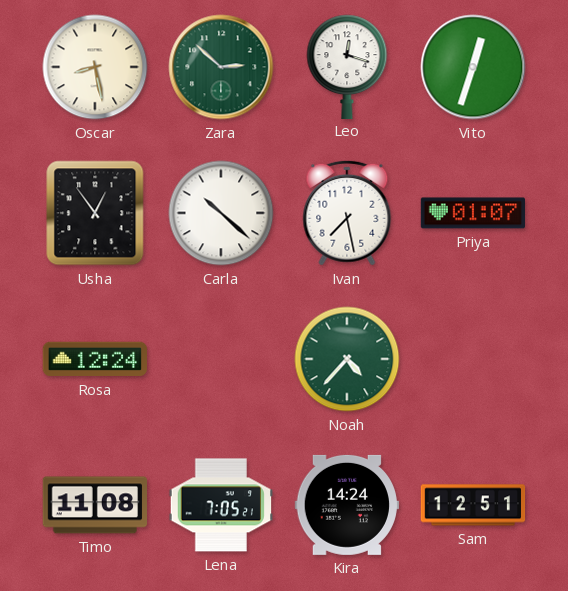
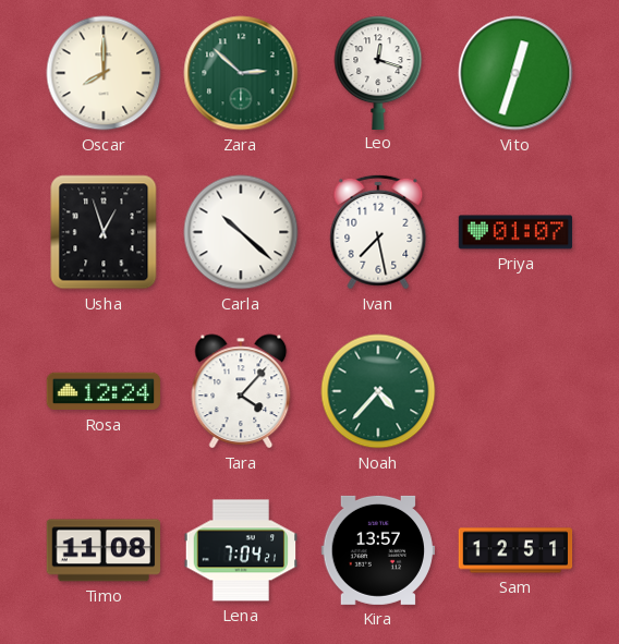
Oscar: 8:28 -> 8:00 (104, 73)
Usha: 12:54 -> 12:57 (104, 232)
Tara: none -> 4:07 (241, 391)
Lena: 7:05 -> 7:04 (240, 550)
Kira: 14:24 -> 13:57 (377, 550)
